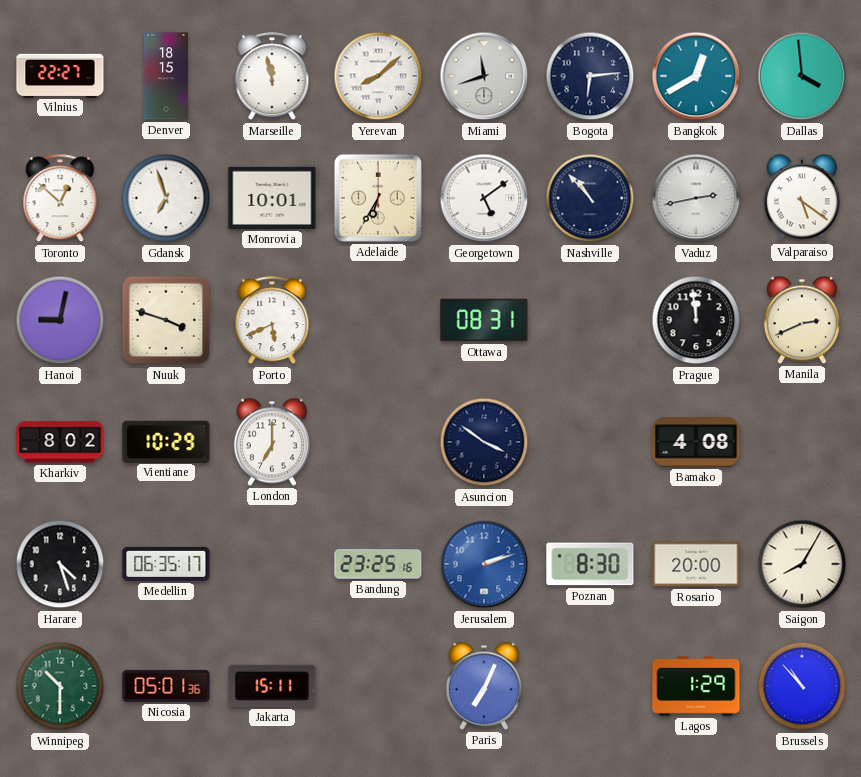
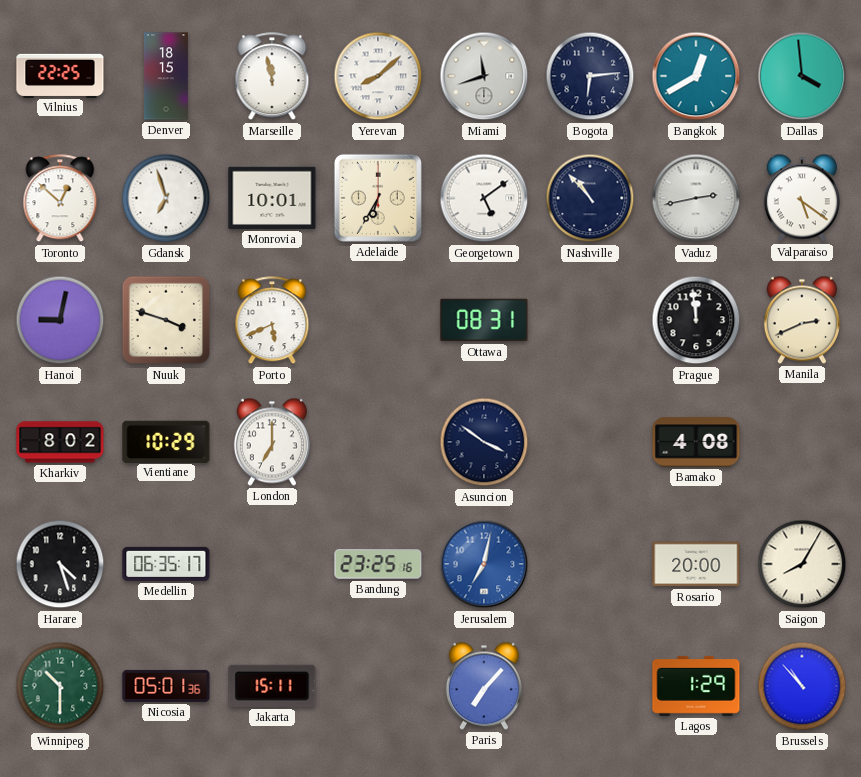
Vilnius: 22:27 -> 22:25 (60, 75)
Jerusalem: 2:12 -> 7:02 (484, 564)
Poznan: 8:30 -> none (590, 564)
Paris: 7:04 -> 7:07 (484, 686)
